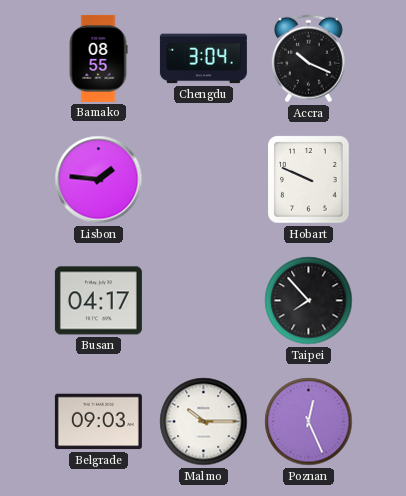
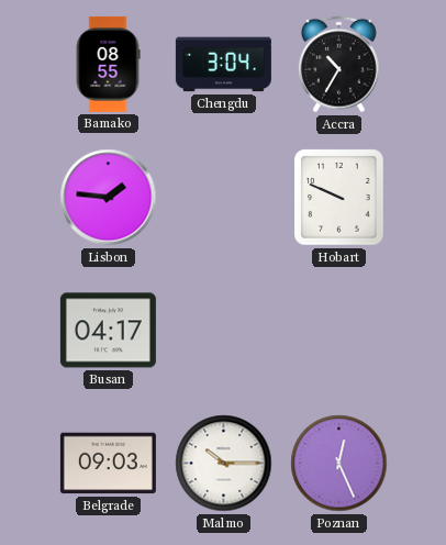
Accra: 10:19 -> 10:35 (338, 65)
Taipei: 7:53 -> none (309, 301)
